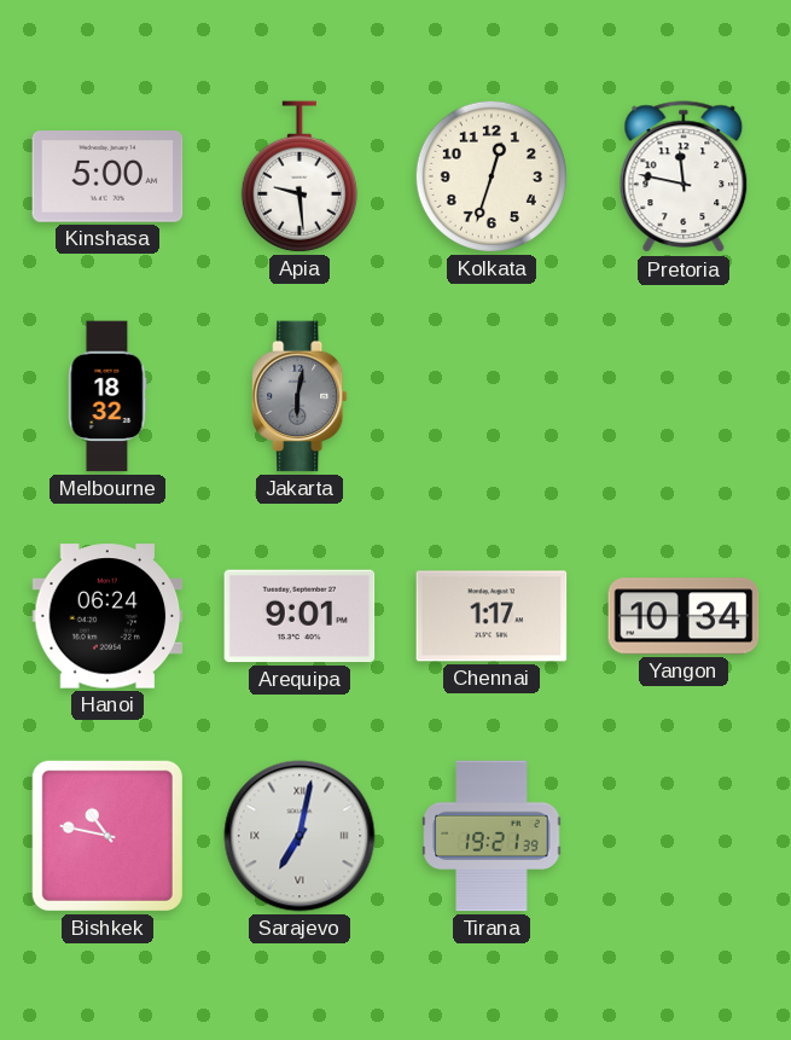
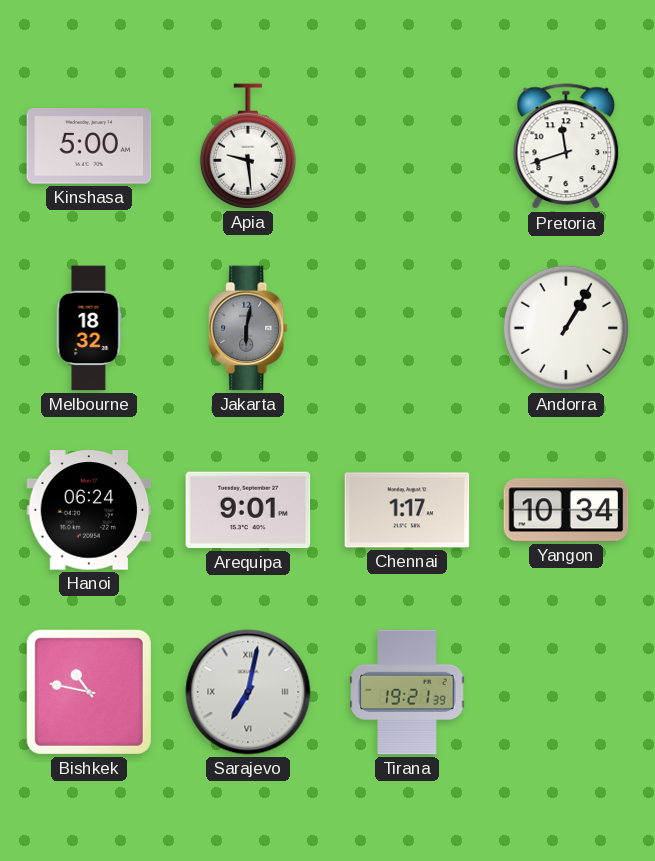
Kolkata: 12:33 -> none (492, 176)
Pretoria: 11:47 -> 11:42 (566, 147)
Andorra: none -> 1:05 (566, 328)
